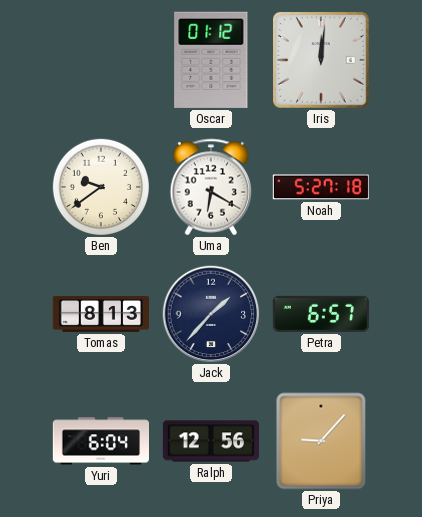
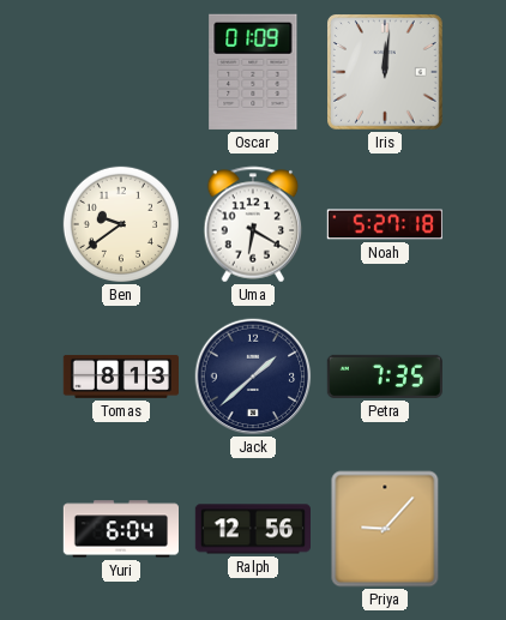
Oscar: 01:12 -> 01:09 (253, 72)
Jack: 1:37 -> 1:38 (253, 377)
Petra: 6:57 -> 7:35 (384, 377)
